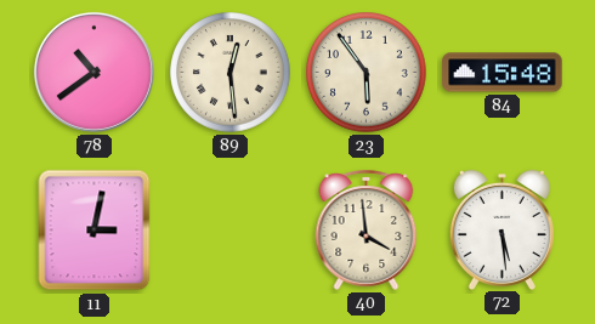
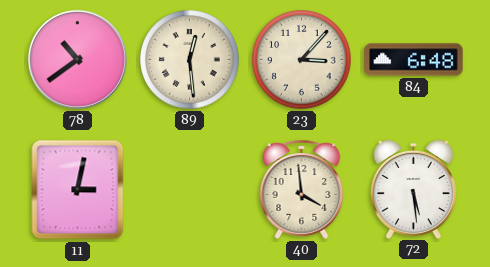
23: 5:54 -> 3:07 (302, 60)
84: 15:48 -> 6:48 (414, 60)
